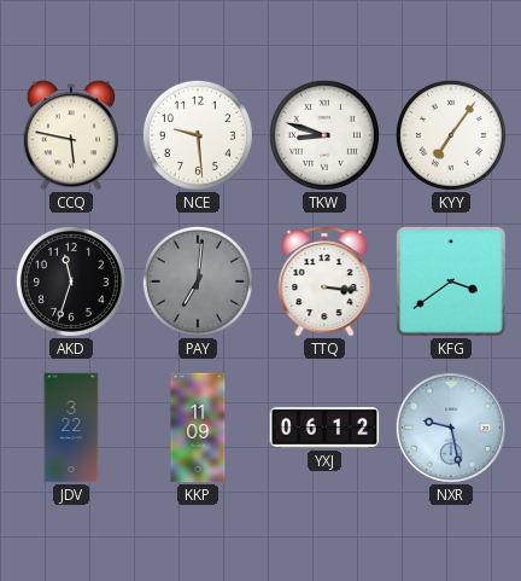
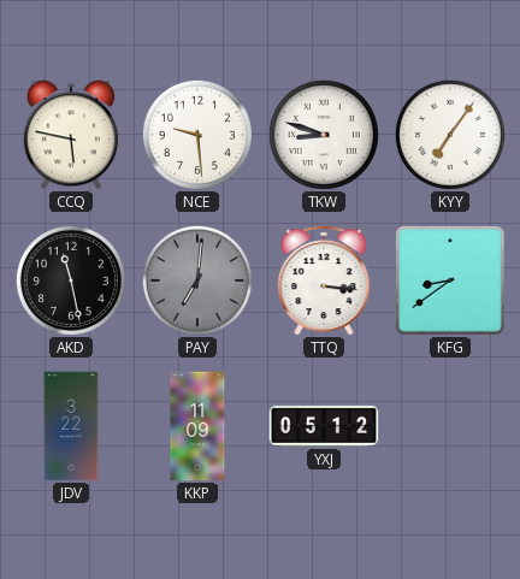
AKD: 11:33 -> 11:28 (71, 280)
KFG: 3:39 -> 8:39 (450, 280)
YXJ: 06:12 -> 05:12 (324, 426)
NXR: 9:28 -> none (451, 428)
